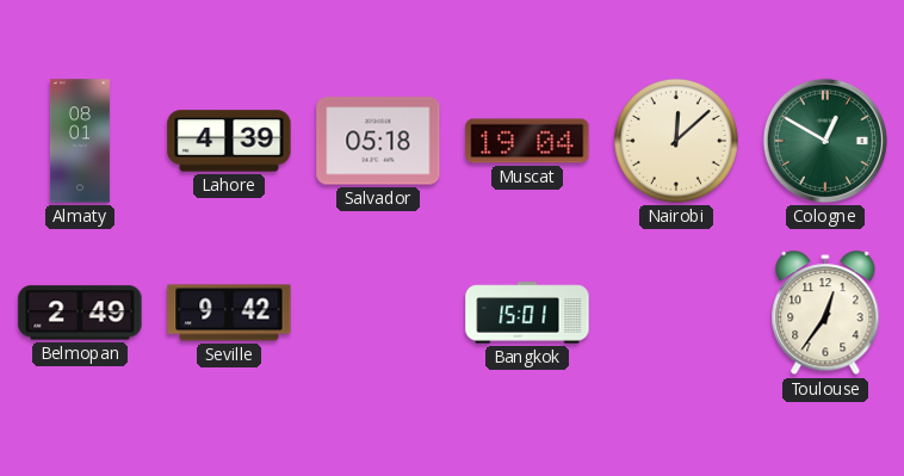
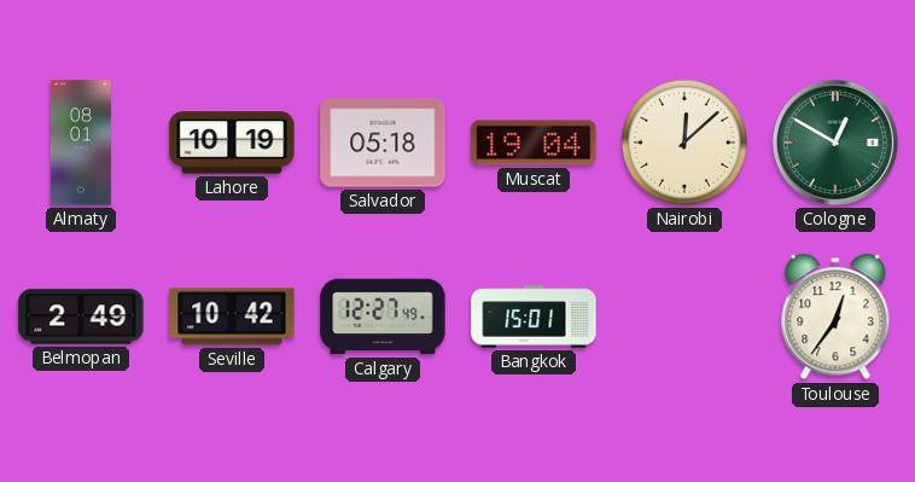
Lahore: 4:39 -> 10:19 (232, 143)
Seville: 9:42 -> 10:42 (232, 317)
Calgary: none -> 12:27 (383, 317)
